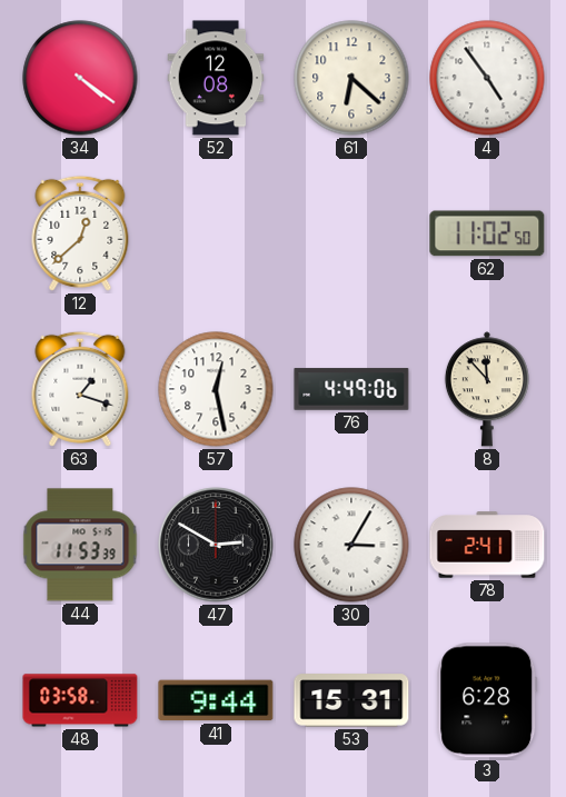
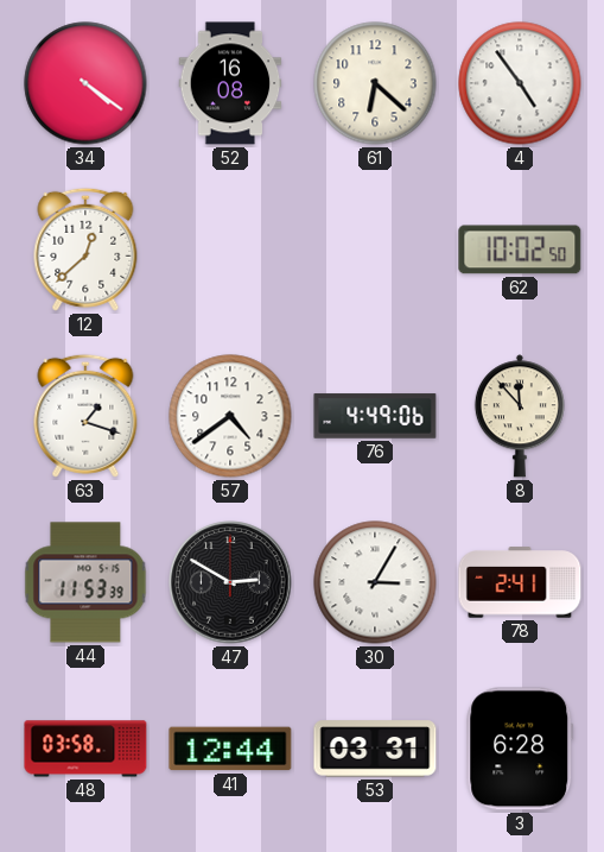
52: 12:08 -> 16:08 (230, 83)
62: 11:02 -> 10:02 (520, 250)
57: 12:28 -> 4:39 (230, 416)
41: 9:44 -> 12:44 (230, 749)
53: 15:31 -> 03:31 (375, 749)
